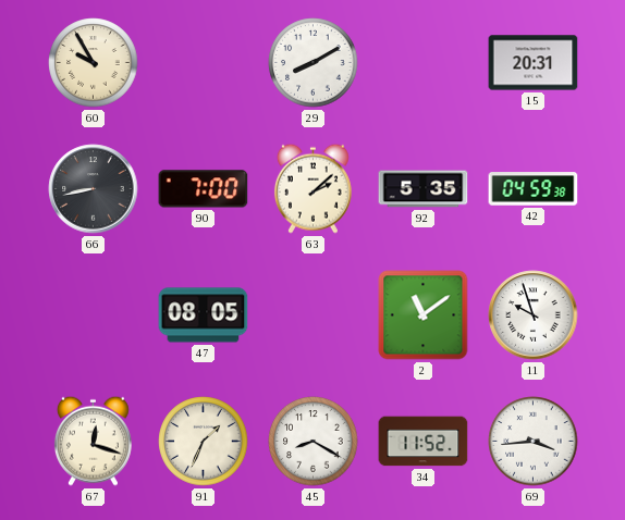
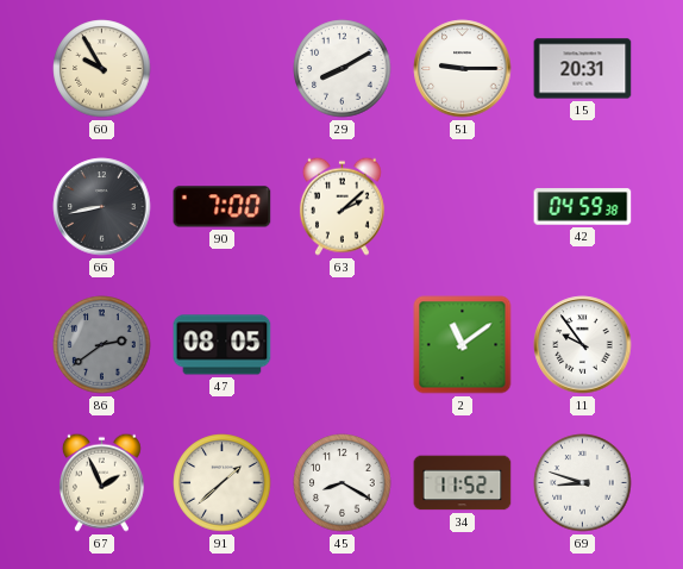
51: none -> 9:15 (463, 69)
92: 5:35 -> none (424, 189)
86: none -> 2:39 (102, 345)
11: 9:57 -> 9:54 (583, 345)
67: 12:18 -> 1:56 (101, 482)
91: 1:34 -> 1:38 (223, 483)
69: 3:44 -> 8:48 (583, 483)
